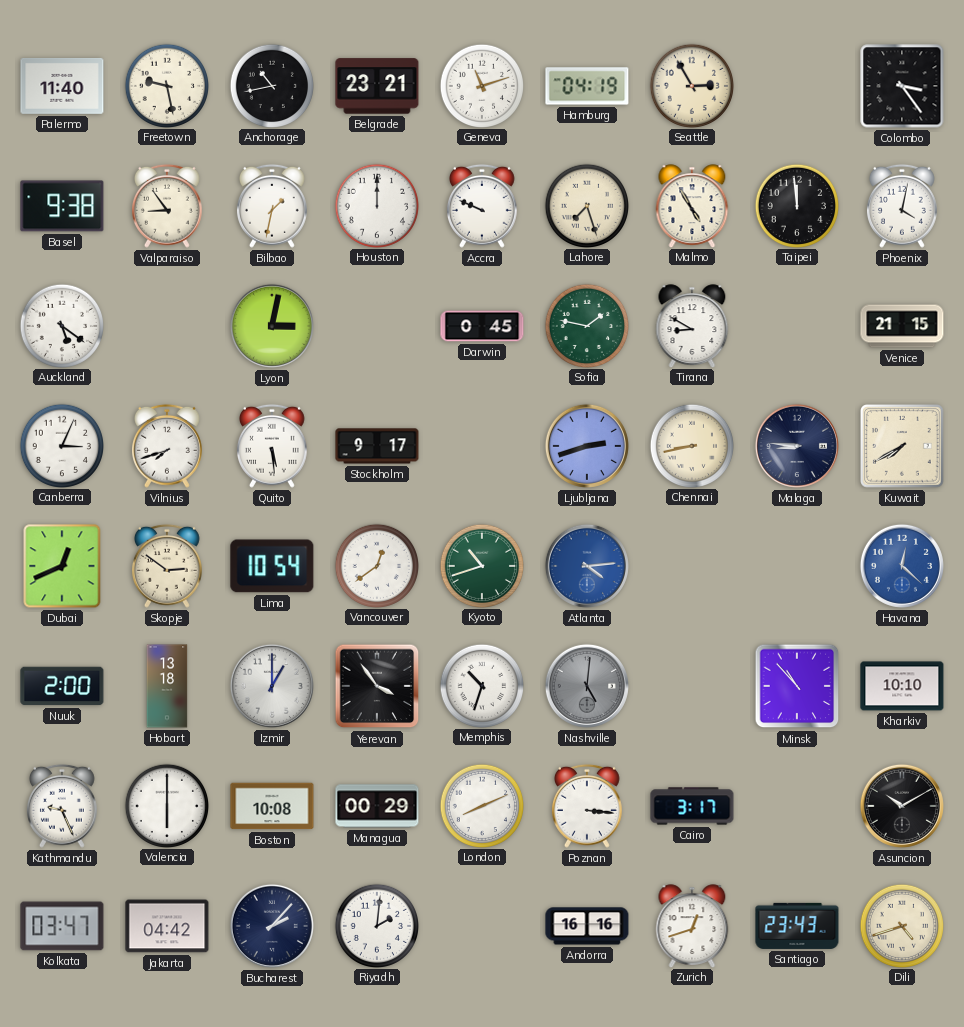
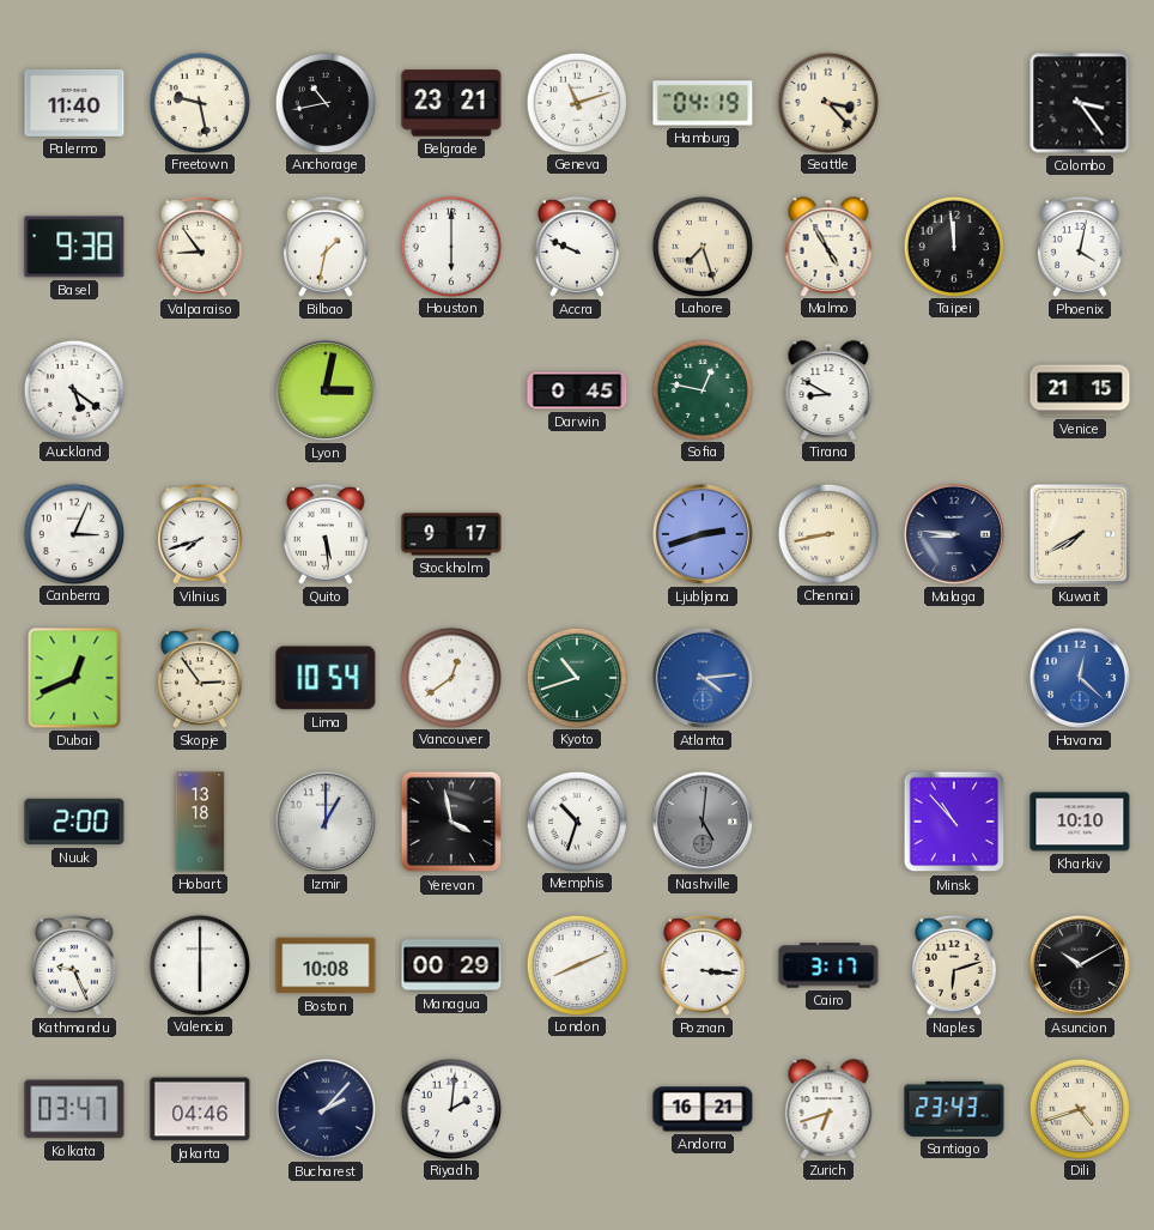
Seattle: 2:55 -> 3:23 (827, 102)
Houston: 12:00 -> 6:00 (450, 246)
Sofia: 1:47 -> 12:47 (701, 389)
Skopje: 2:51 -> 2:54 (200, 678)
Yerevan: 3:54 -> 3:58 (451, 822)
Naples: none -> 6:12 (954, 965)
Jakarta: 04:42 -> 04:46 (200, 1109)
Andorra: 16:16 -> 16:21 (703, 1109)
Zurich: 12:42 -> 6:42 (828, 1109)
